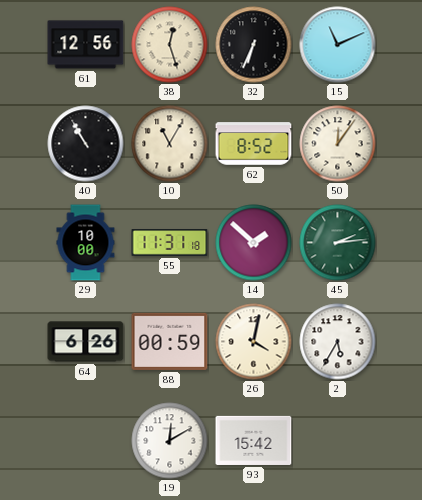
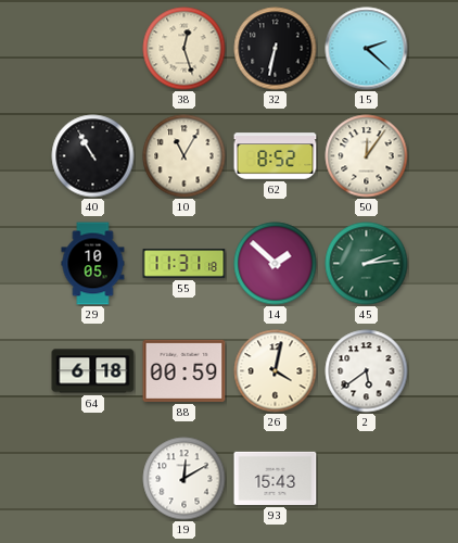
61: 12:56 -> none (86, 45)
32: 6:34 -> 6:32 (276, 49)
15: 11:11 -> 2:22 (367, 49)
29: 10:00 -> 10:05 (93, 264)
64: 6:26 -> 6:18 (93, 371)
2: 5:35 -> 5:39 (367, 371)
93: 15:42 -> 15:43 (276, 478)
